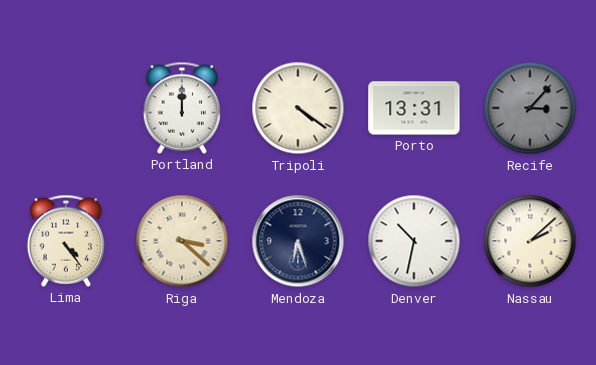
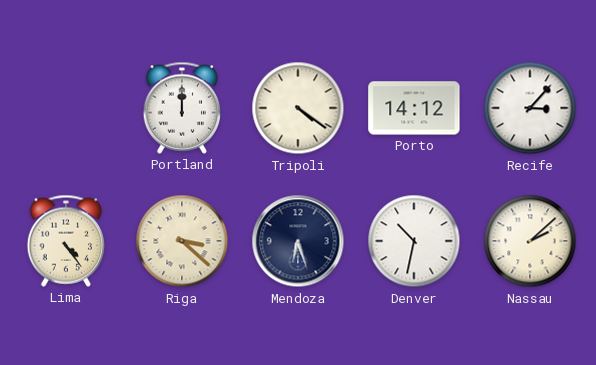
Porto: 13:31 -> 14:12 (414, 108)
Recife dial: grey -> white (530, 108)
